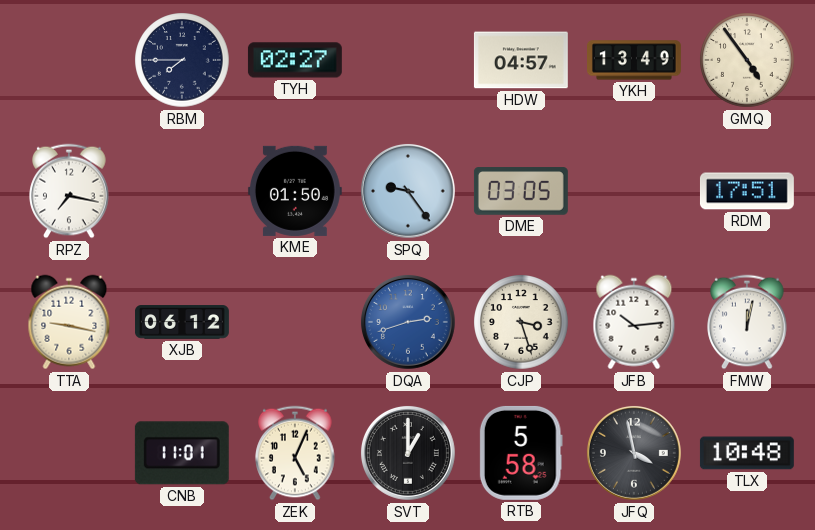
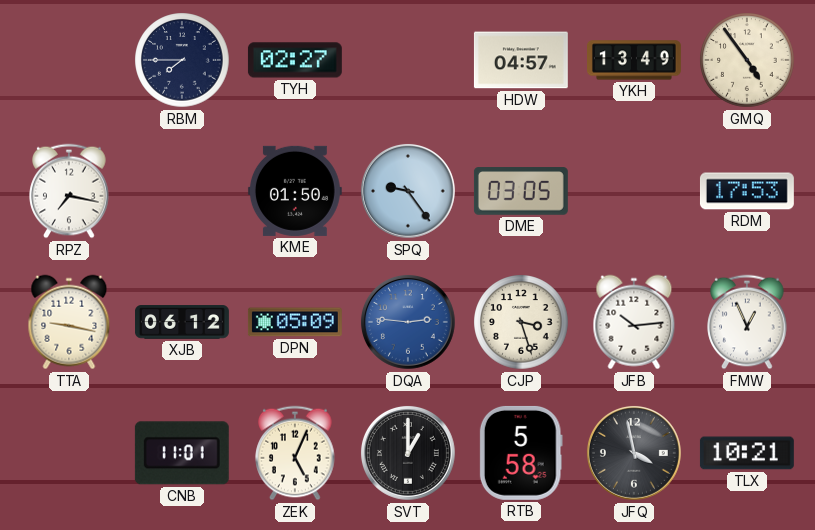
RDM: 17:51 -> 17:53 (747, 191)
DPN: none -> 05:09 (295, 322)
DQA: 2:42 -> 2:46 (408, 322)
FMW: 12:02 -> 12:56 (747, 322)
TLX: 10:48 -> 10:21 (747, 453)
